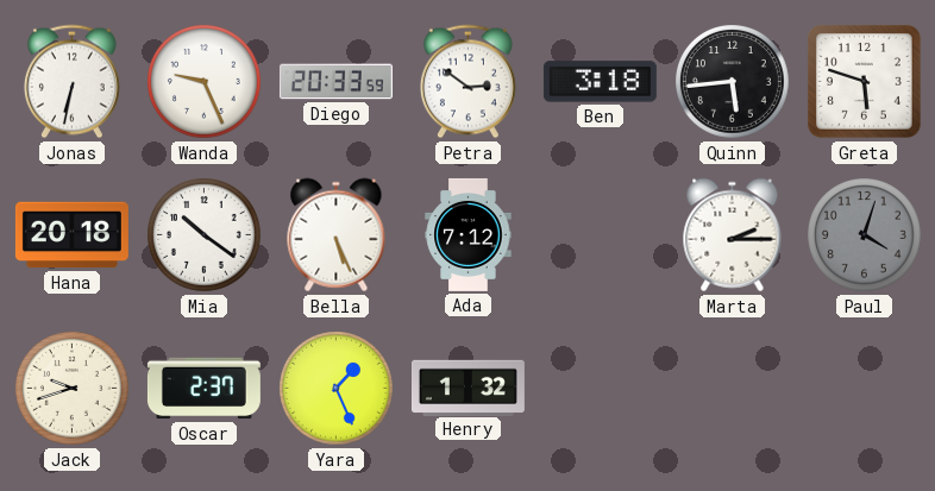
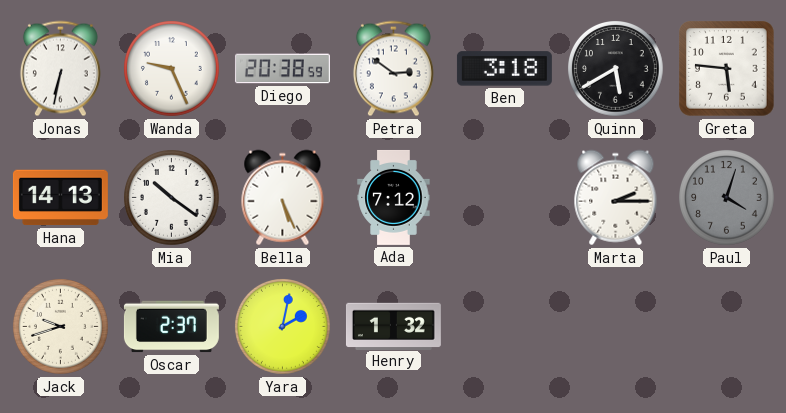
Diego: 20:33 -> 20:38 (282, 69)
Quinn: 5:44 -> 5:40 (616, 69)
Greta: 5:48 -> 5:46 (727, 69)
Hana: 20:18 -> 14:13 (60, 198)
Yara: 1:26 -> 2:02 (283, 327)
